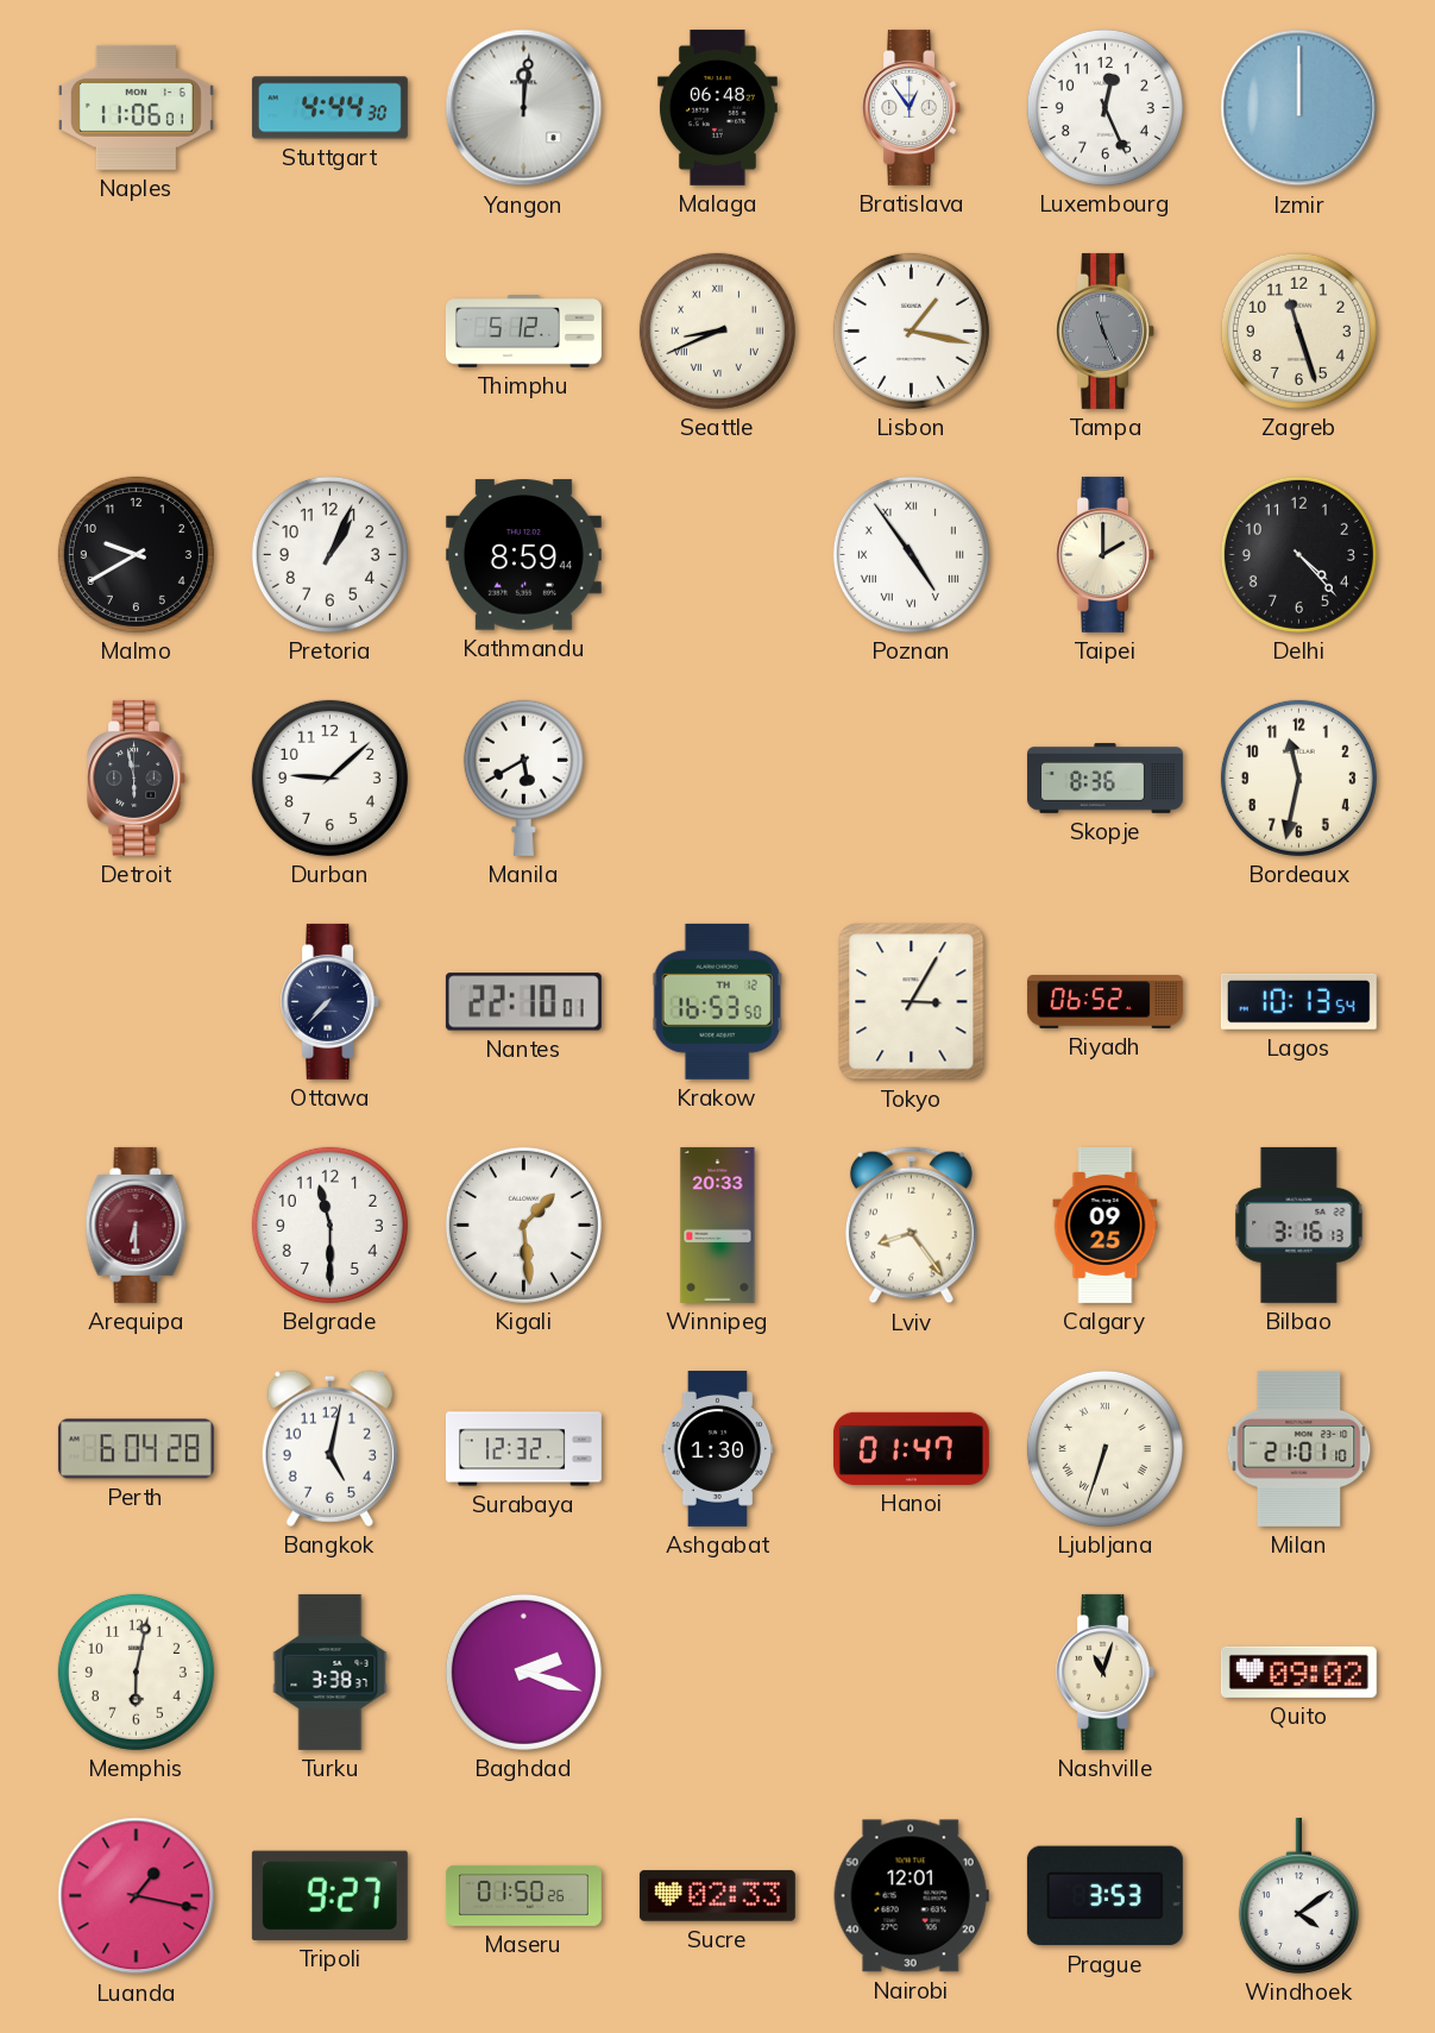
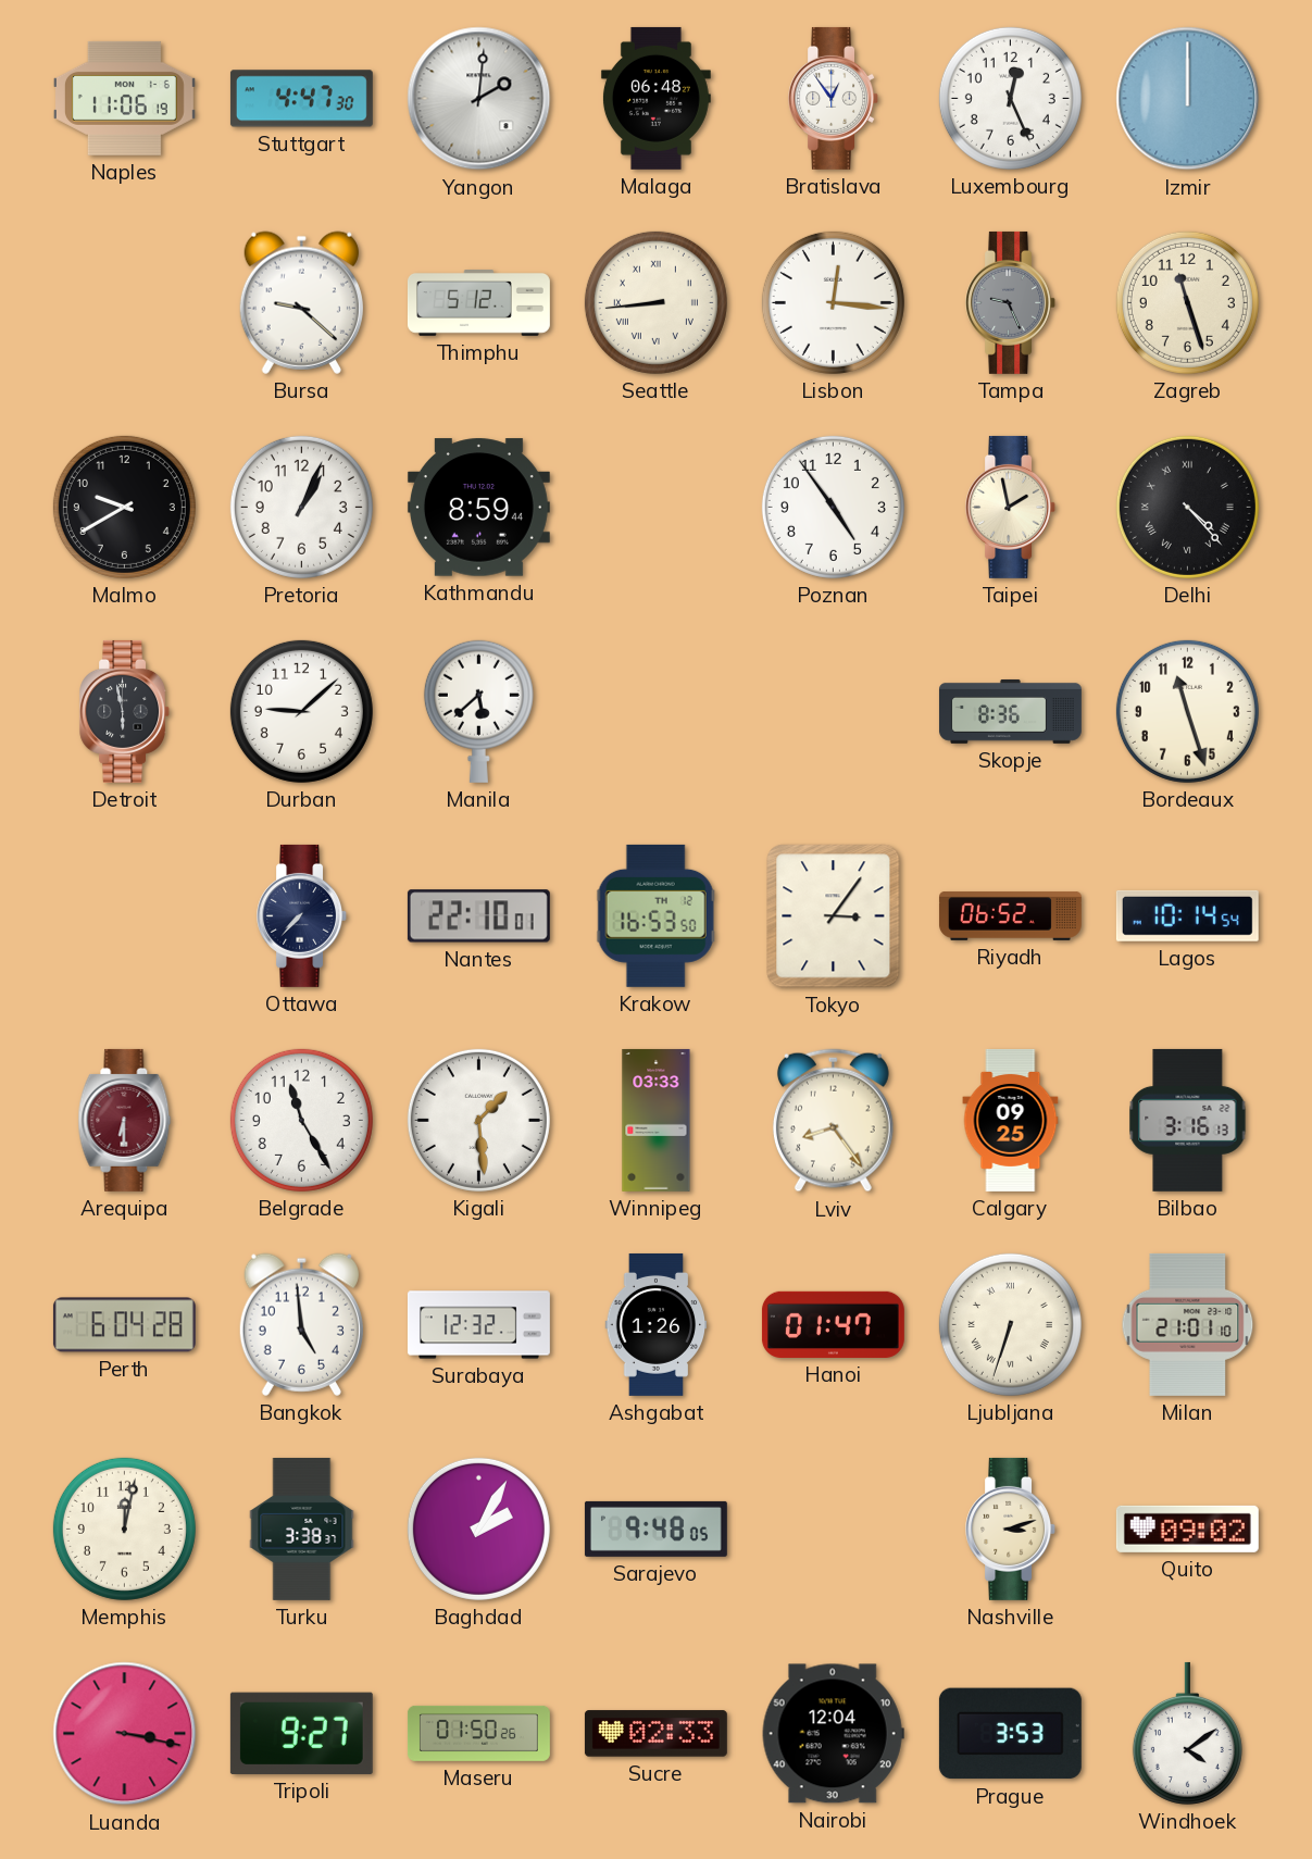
Naples: 11:06:01 -> 11:06:19 (124, 98)
Stuttgart: 4:44 -> 4:47 (301, 99)
Yangon: 12:01 -> 2:01 (479, 99)
Bursa: none -> 9:22 (301, 302)
Seattle: 8:41 -> 8:44 (655, 302)
Lisbon: 1:17 -> 12:16 (833, 302)
Tampa: 11:26 -> 9:26 (1011, 302)
Poznan numerals: Roman -> Arabic (833, 507)
Taipei: 2:00 -> 1:58 (1011, 507)
Delhi numerals: Arabic -> Roman (1187, 507)
Manila: 5:40 -> 5:38 (478, 711)
Bordeaux: 11:32 -> 11:27 (1187, 711)
Tokyo: 3:05 -> 3:06 (834, 916)
Lagos: 10:13 -> 10:14 (1187, 915)
Belgrade: 11:30 -> 11:25 (301, 1120)
Winnipeg: 20:33 -> 03:33 (657, 1120)
Bangkok: 5:02 -> 4:59 (301, 1324)
Ashgabat: 1:30 -> 1:26 (657, 1324)
Memphis: 6:02 -> 12:02 (124, 1529)
Baghdad: 2:18 -> 2:05 (478, 1529)
Sarajevo: none -> 9:48 (655, 1529)
Nashville: 11:03 -> 3:12 (1011, 1529)
Luanda: 1:17 -> 3:17 (125, 1734)
Nairobi: 12:01 -> 12:04 (833, 1734)
